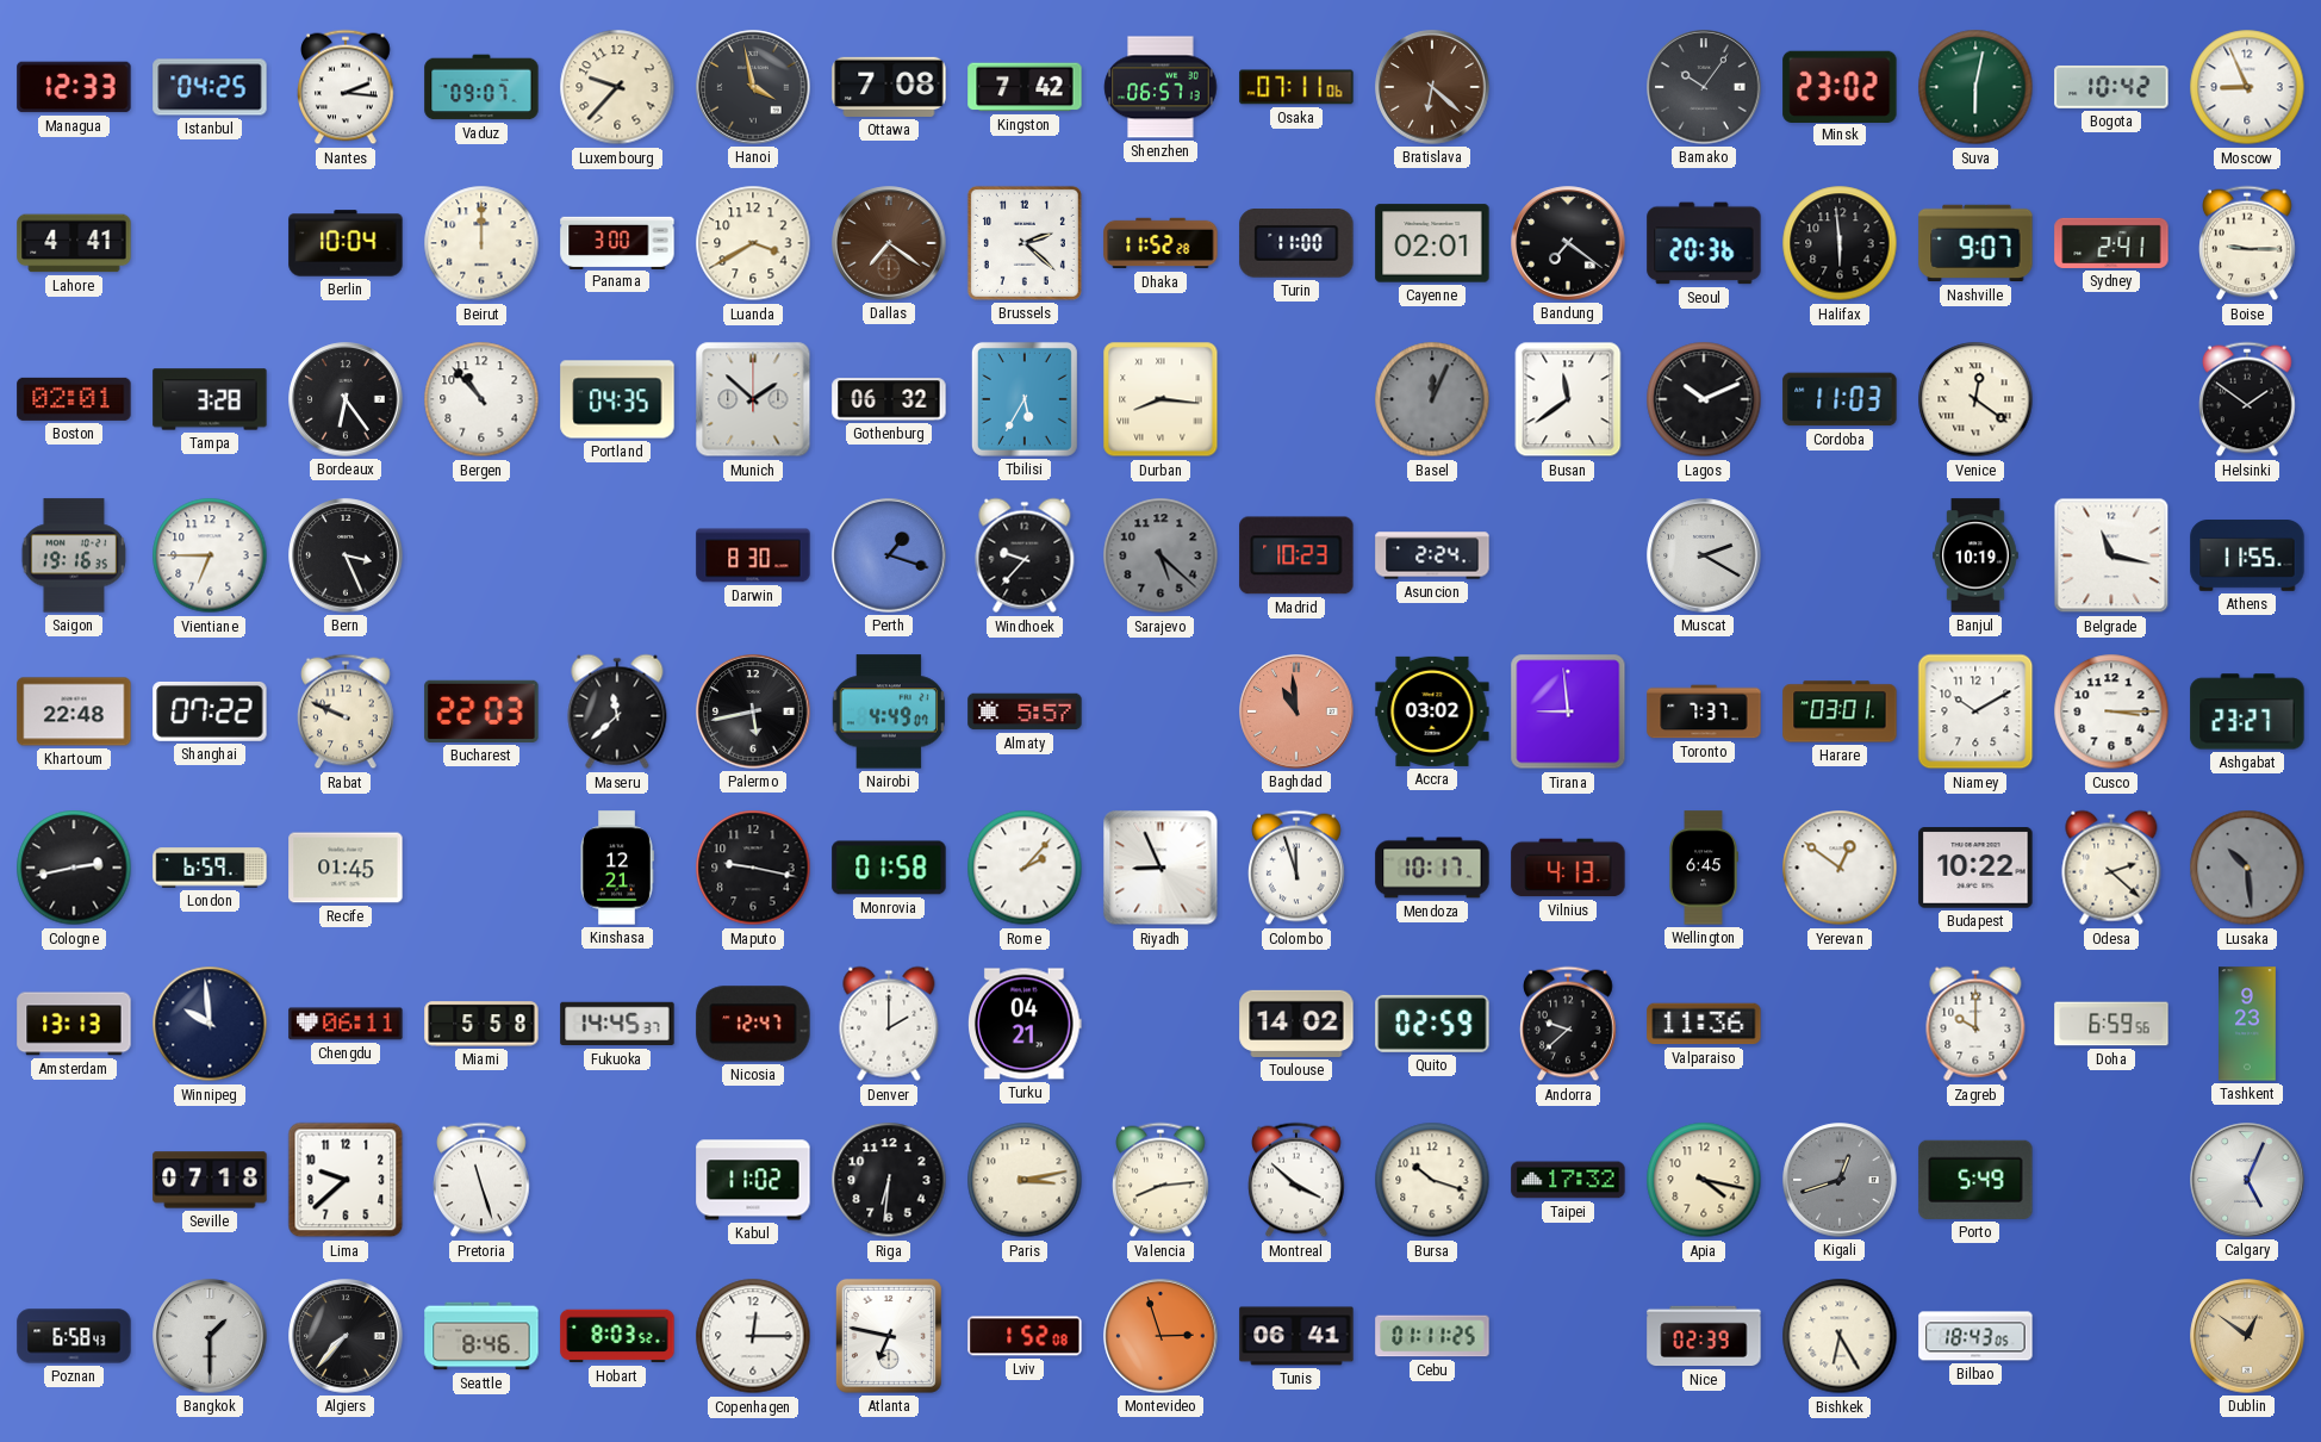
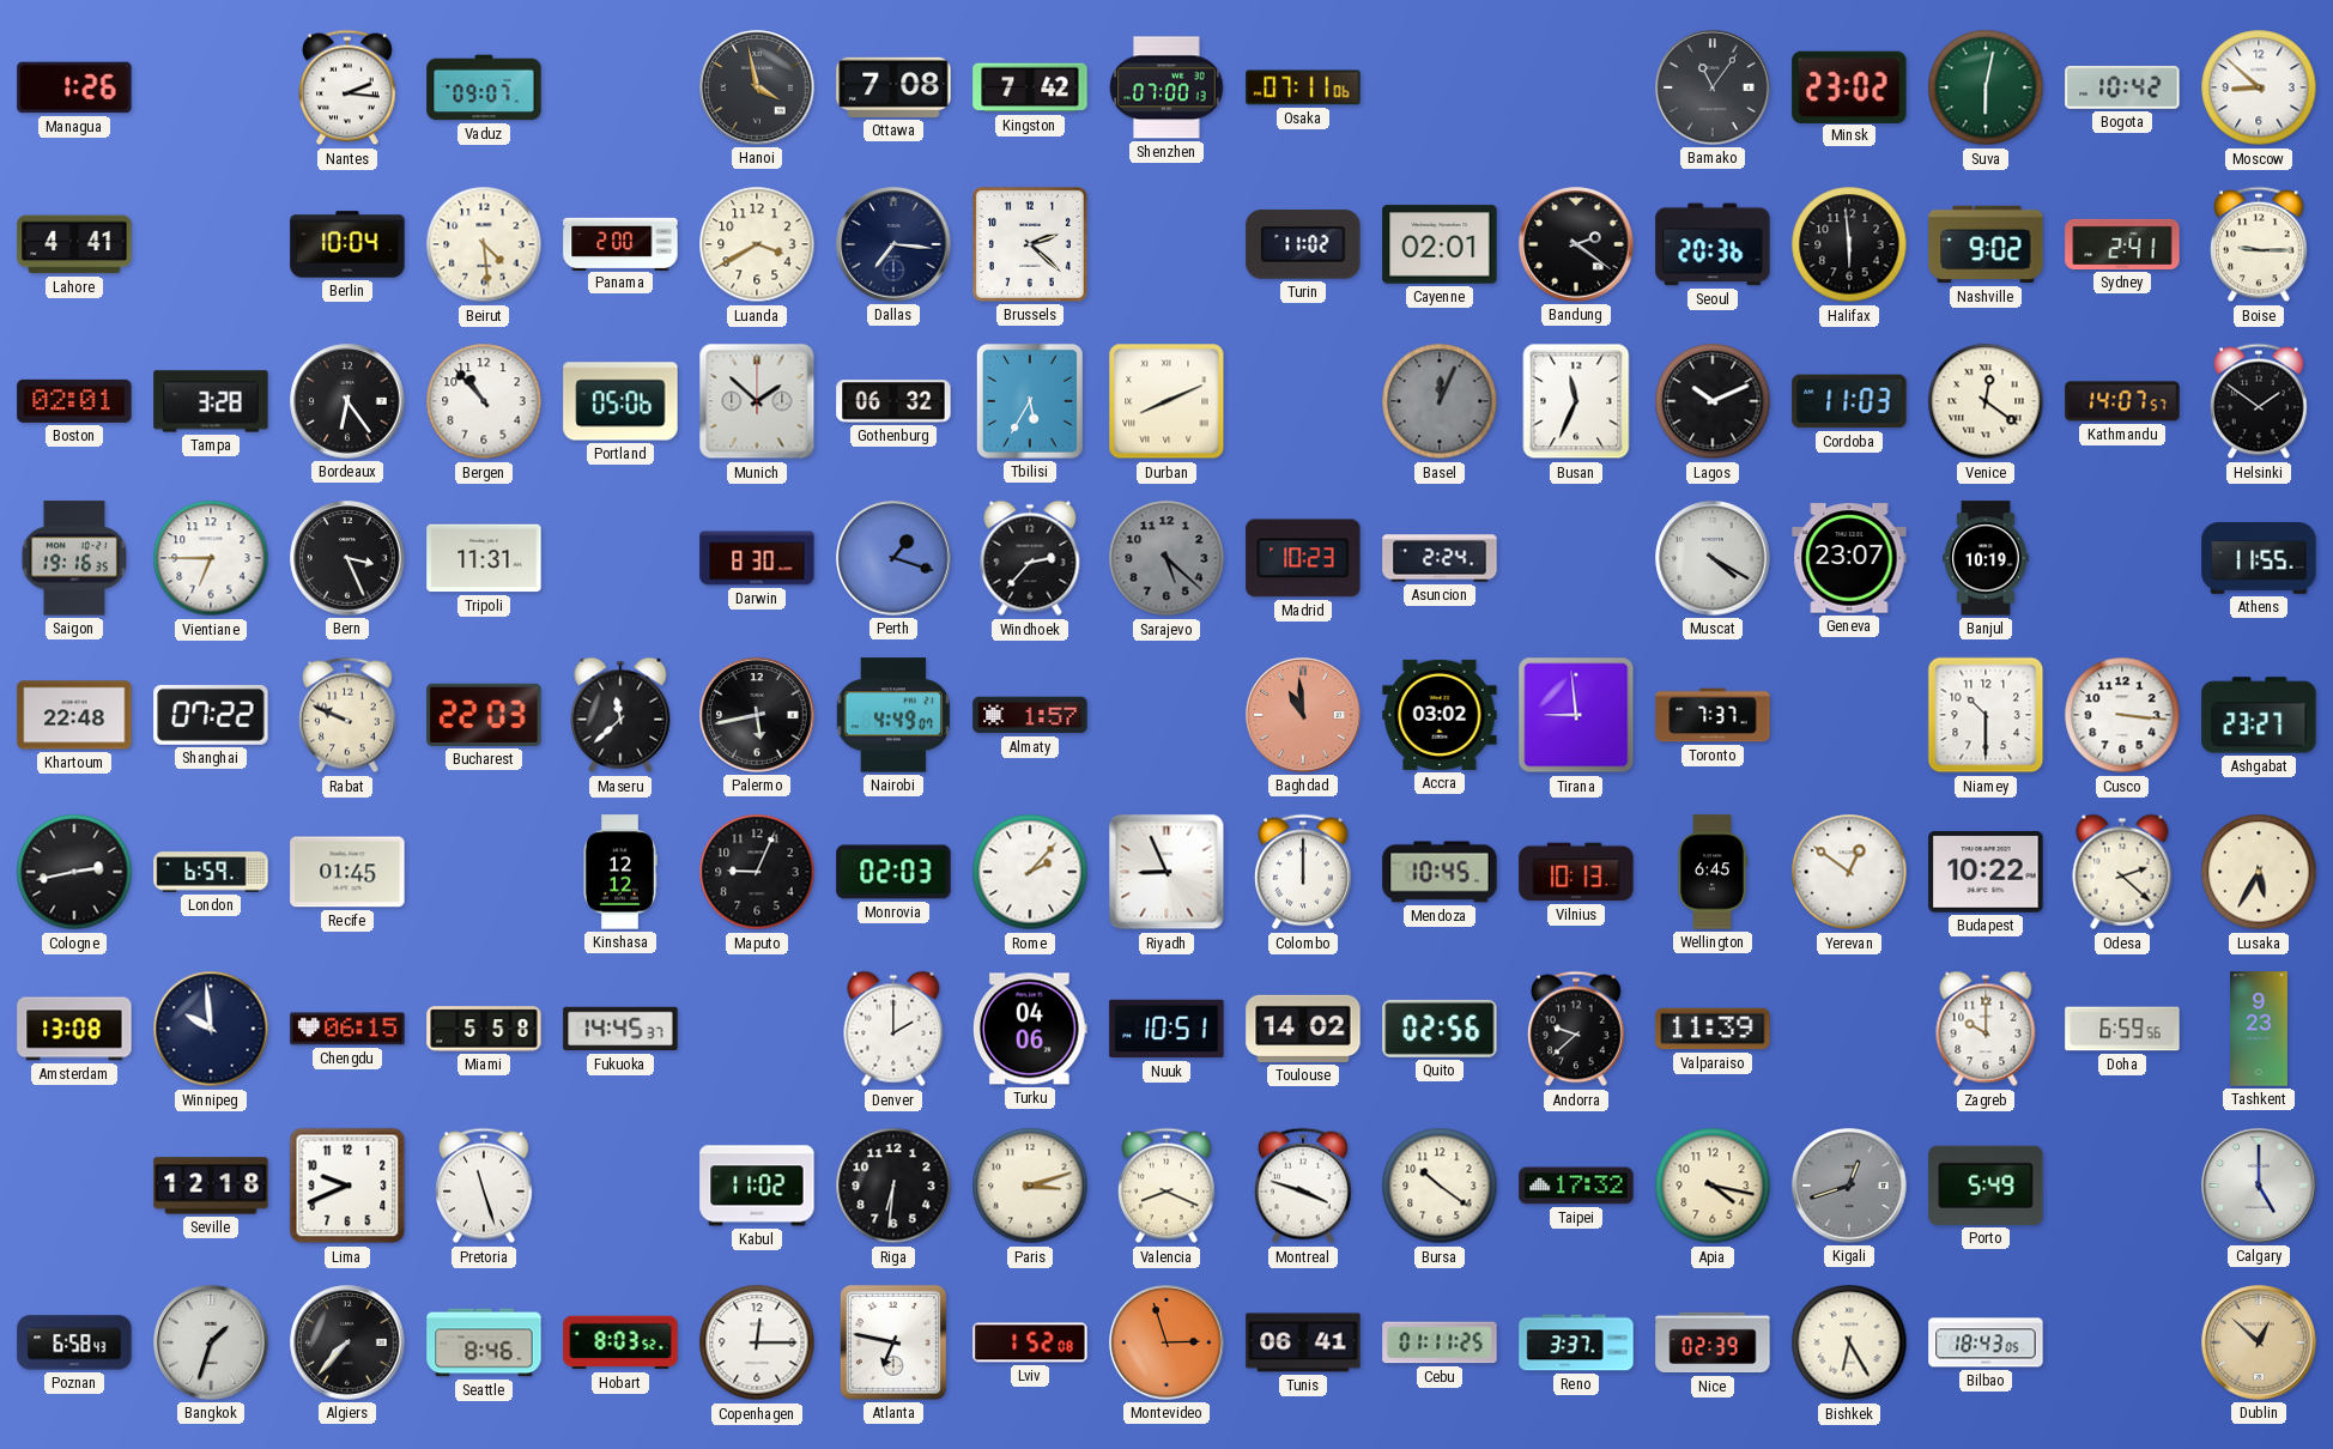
Managua: 12:33 -> 1:26 (74, 87)
Istanbul: 04:25 -> none (210, 87)
Luxembourg: 9:37 -> none (617, 87)
Shenzhen: 06:57 -> 07:00 (1166, 87)
Bratislava: 6:22 -> none (1432, 87)
Bamako: 10:06 -> 11:06 (1713, 87)
Moscow: 8:56 -> 8:52 (2259, 87)
Beirut: 12:00 -> 4:29 (484, 244)
Panama: 3:00 -> 2:00 (620, 243)
Dallas: 7:21 -> 7:16 (893, 244)
Dallas dial: brown -> navy (893, 244)
Dhaka: 11:52 -> none (1160, 243)
Turin: 11:00 -> 11:02 (1303, 244)
Bandung: 7:21 -> 2:21 (1576, 244)
Nashville: 9:07 -> 9:02 (1986, 244)
Portland: 04:35 -> 05:06 (620, 401)
Durban: 8:16 -> 8:11 (1166, 401)
Busan: 11:39 -> 11:34 (1576, 401)
Kathmandu: none -> 14:07 (2122, 401)
Tripoli: none -> 11:31 (484, 558)
Windhoek: 9:37 -> 2:37 (1030, 558)
Muscat: 2:20 -> 4:20 (1713, 558)
Geneva: none -> 23:07 (1849, 558)
Belgrade: 11:17 -> none (2111, 555)
Almaty: 5:57 -> 1:57 (1030, 715)
Harare: 03:01 -> none (1840, 711)
Niamey: 10:10 -> 10:30 (1986, 715)
Cusco: 3:15 -> 3:16 (2122, 715)
Kinshasa: 12:21 -> 12:12 (620, 872)
Maputo: 9:17 -> 9:04 (757, 872)
Monrovia: 01:58 -> 02:03 (893, 872)
Colombo: 11:57 -> 12:00 (1304, 872)
Mendoza: 10:17 -> 10:45 (1440, 872)
Vilnius: 4:13 -> 10:13 (1576, 872)
Lusaka: 10:29 -> 5:35 (2259, 872)
Lusaka dial: grey -> cream (2259, 872)
Amsterdam: 13:13 -> 13:08 (74, 1029)
Chengdu: 06:11 -> 06:15 (347, 1029)
Nicosia: 12:47 -> none (753, 1024)
Turku: 04:21 -> 04:06 (1031, 1029)
Nuuk: none -> 10:51 (1166, 1029)
Quito: 02:59 -> 02:56 (1440, 1029)
Valparaiso: 11:36 -> 11:39 (1713, 1029)
Seville: 07:18 -> 12:18 (211, 1186)
Lima: 9:38 -> 9:41 (347, 1186)
Paris: 3:13 -> 3:12 (1030, 1186)
Valencia: 8:14 -> 8:19 (1168, 1186)
Montreal: 3:52 -> 3:48 (1304, 1186)
Bursa: 10:18 -> 10:21 (1440, 1186)
Calgary: 5:04 -> 5:00 (2259, 1186)
Bangkok: 1:30 -> 1:33 (211, 1342)
Reno: none -> 3:37 (1576, 1342)
Dublin: 12:51 -> 12:52 (2259, 1342)
